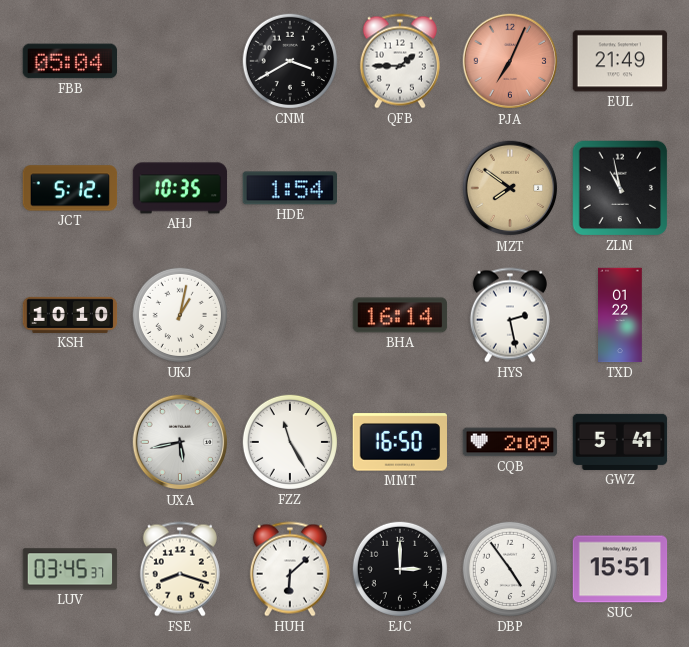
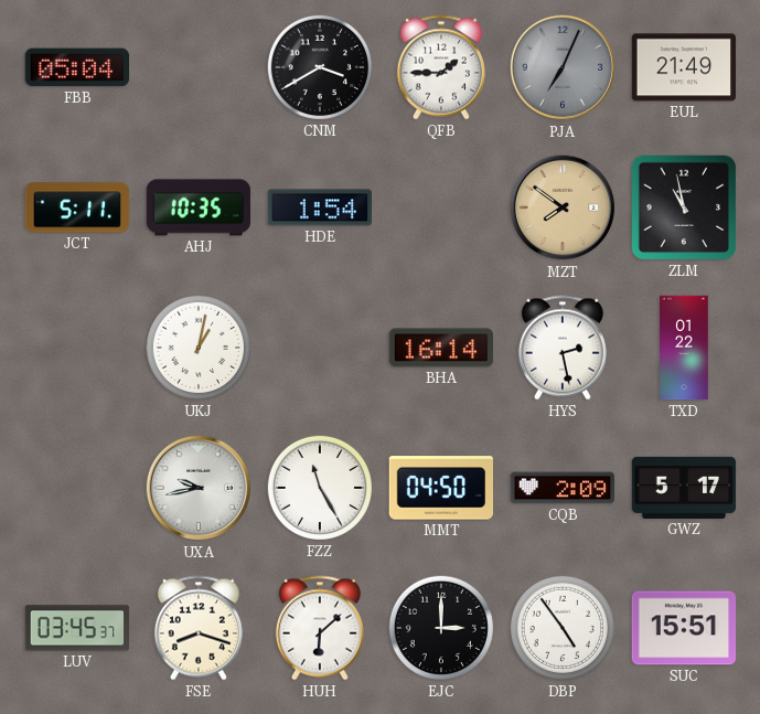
PJA dial: salmon -> grey (563, 67)
JCT: 5:12 -> 5:11 (77, 207)
KSH: 10:10 -> none (70, 315)
UXA: 5:43 -> 9:43 (199, 488)
MMT: 16:50 -> 04:50 (441, 488)
GWZ: 5:41 -> 5:17 (684, 488)
